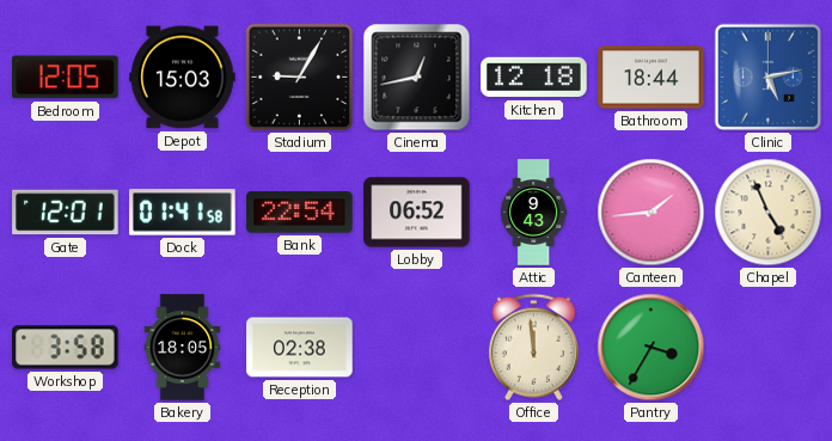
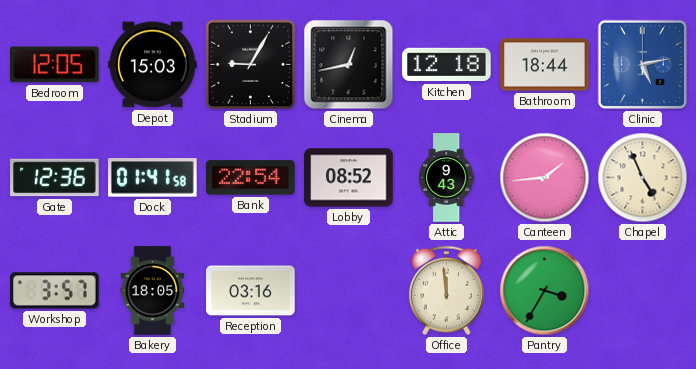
Gate: 12:01 -> 12:36 (55, 178)
Lobby: 06:52 -> 08:52 (349, 178)
Workshop: 3:58 -> 3:57 (55, 291)
Reception: 02:38 -> 03:16 (251, 291)
